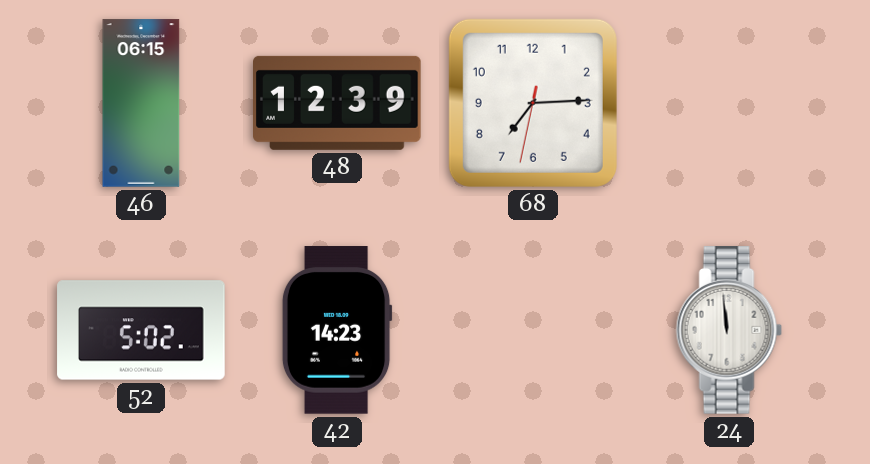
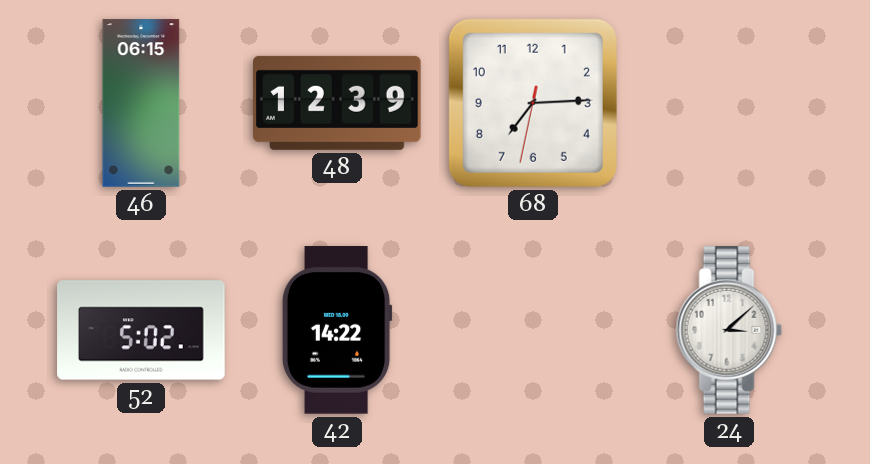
42: 14:23 -> 14:22 (337, 330)
24: 11:59 -> 3:08 (729, 330)
